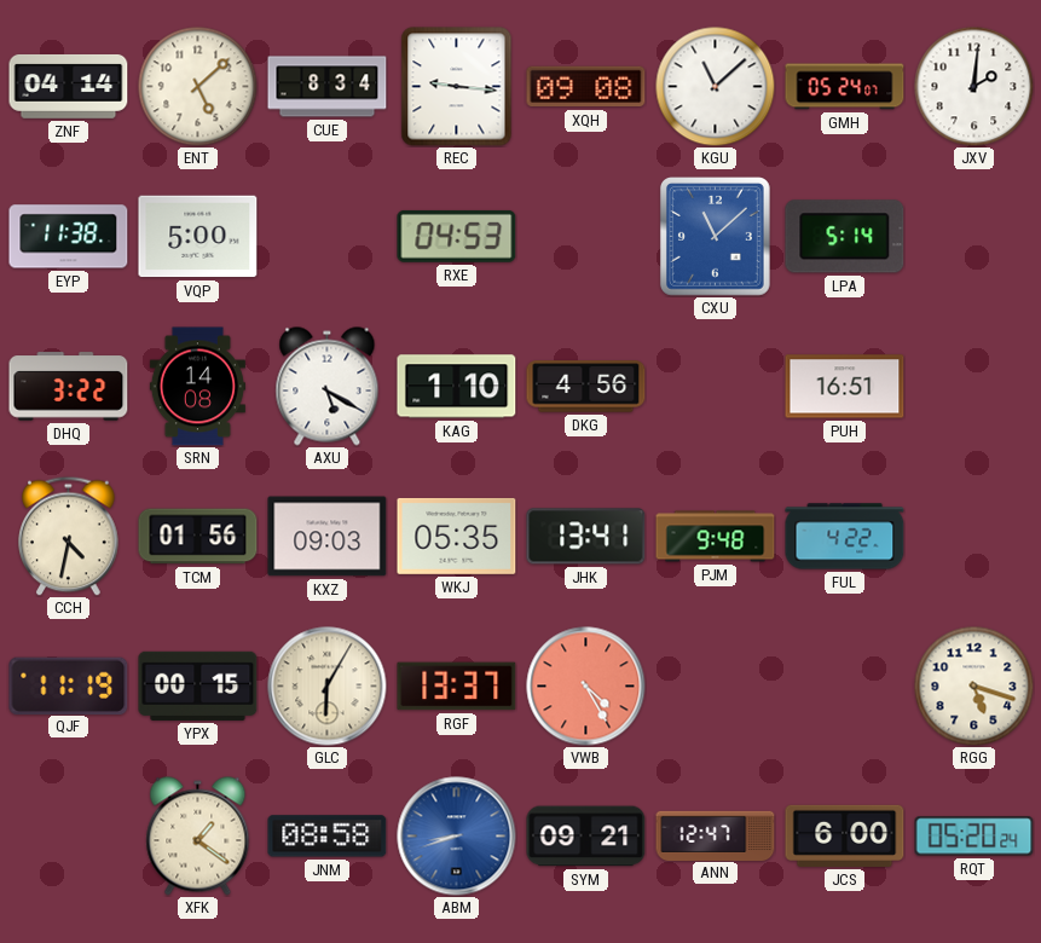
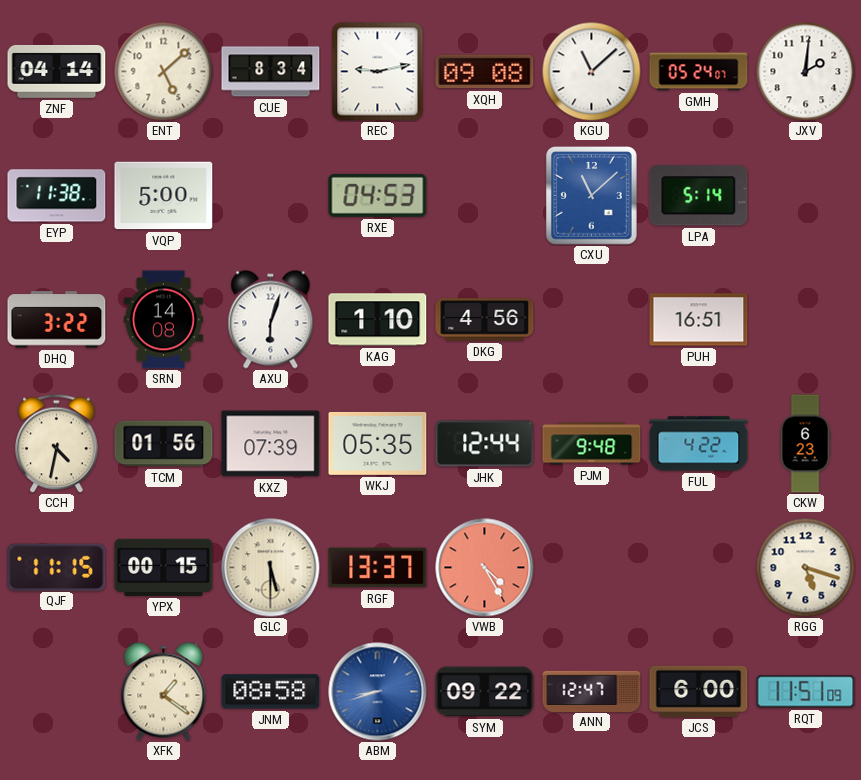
REC: 9:16 -> 9:13 (378, 72)
AXU: 5:20 -> 6:03 (271, 320)
KXZ: 09:03 -> 07:39 (271, 444)
JHK: 13:41 -> 12:44 (485, 444)
CKW: none -> 6:23 (805, 444)
QJF: 11:19 -> 11:15 (57, 567)
GLC: 6:05 -> 5:30 (271, 568)
SYM: 09:21 -> 09:22 (485, 692)
RQT: 05:20 -> 11:51 (806, 692)
